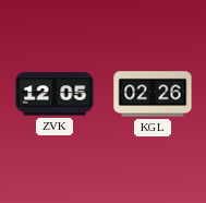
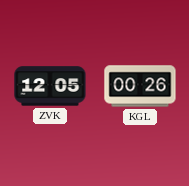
KGL: 02:26 -> 00:26 (140, 86)
